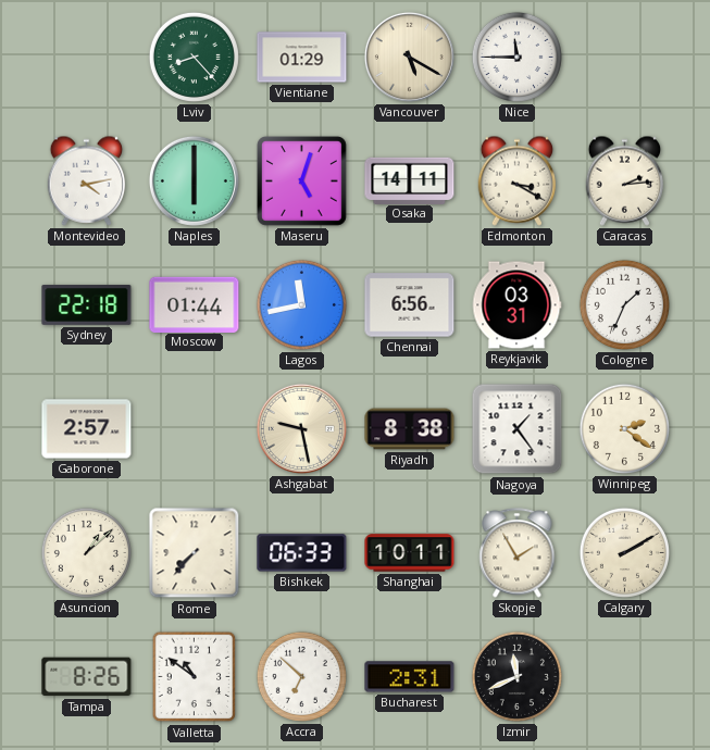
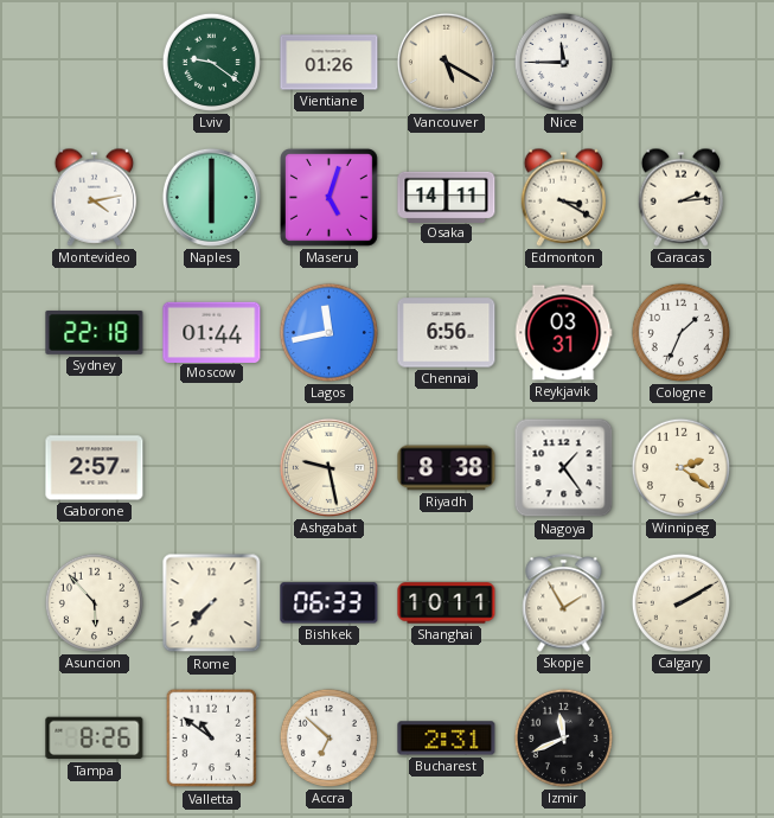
Lviv: 8:23 -> 9:21 (211, 62)
Vientiane: 01:29 -> 01:26 (330, 63)
Asuncion: 1:08 -> 5:53 (94, 602)
